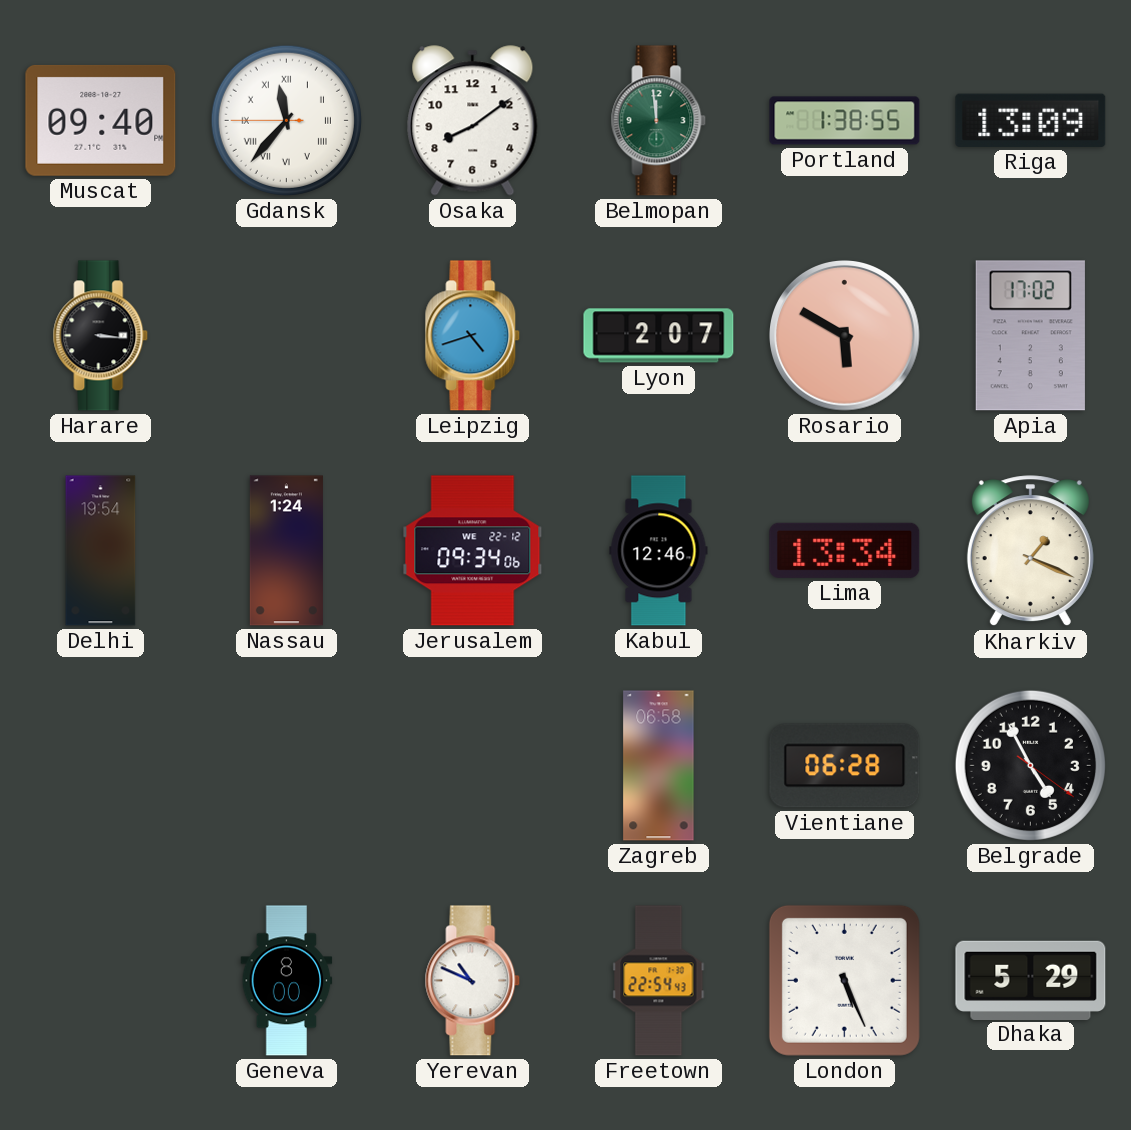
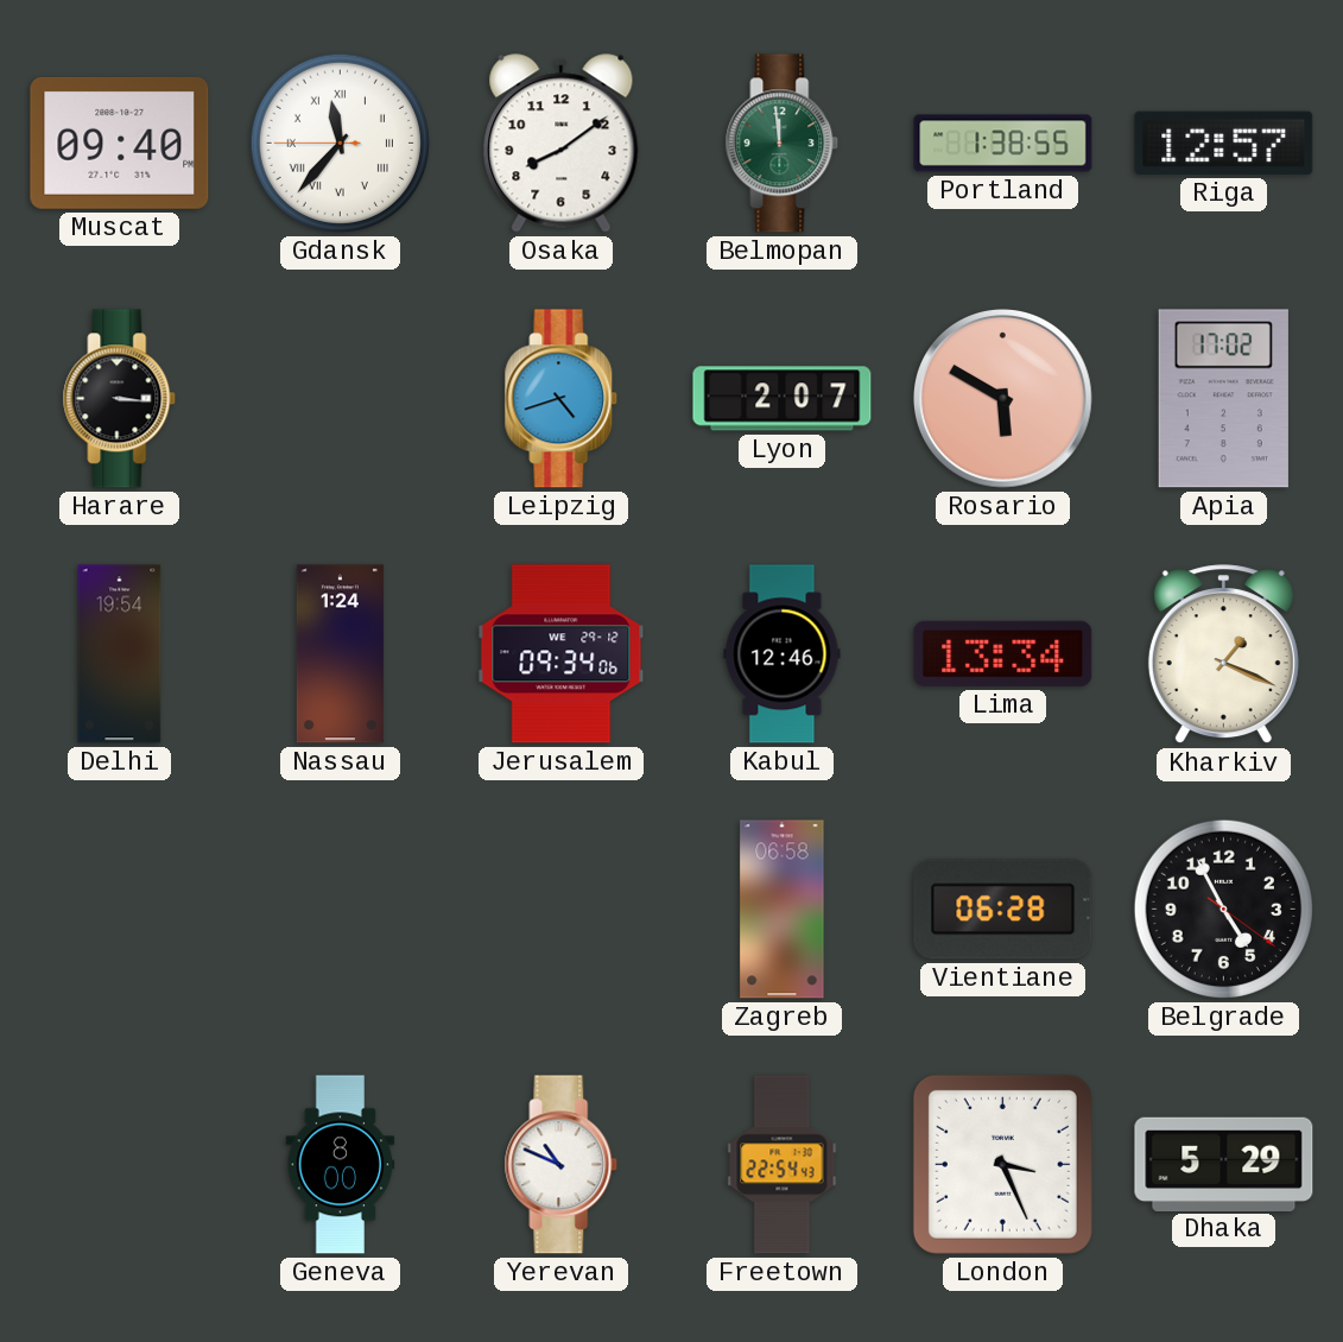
Riga: 13:09 -> 12:57 (1224, 143)
Jerusalem date: WE 22-12 -> WE 29-12 (562, 654)
London: 5:26 -> 3:26 (1002, 1164)
